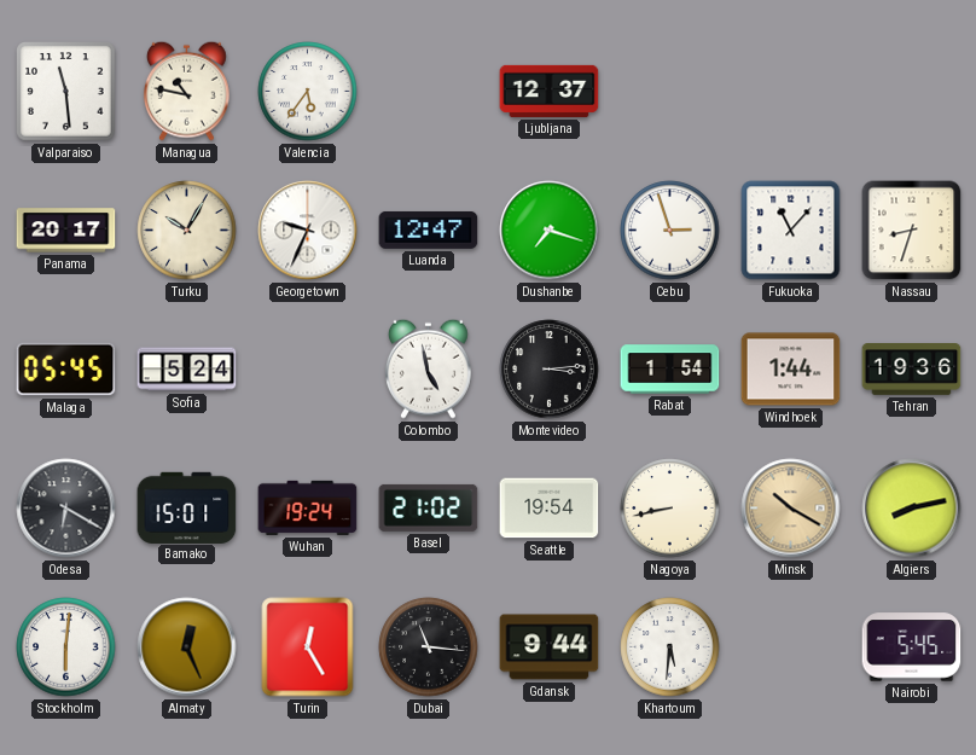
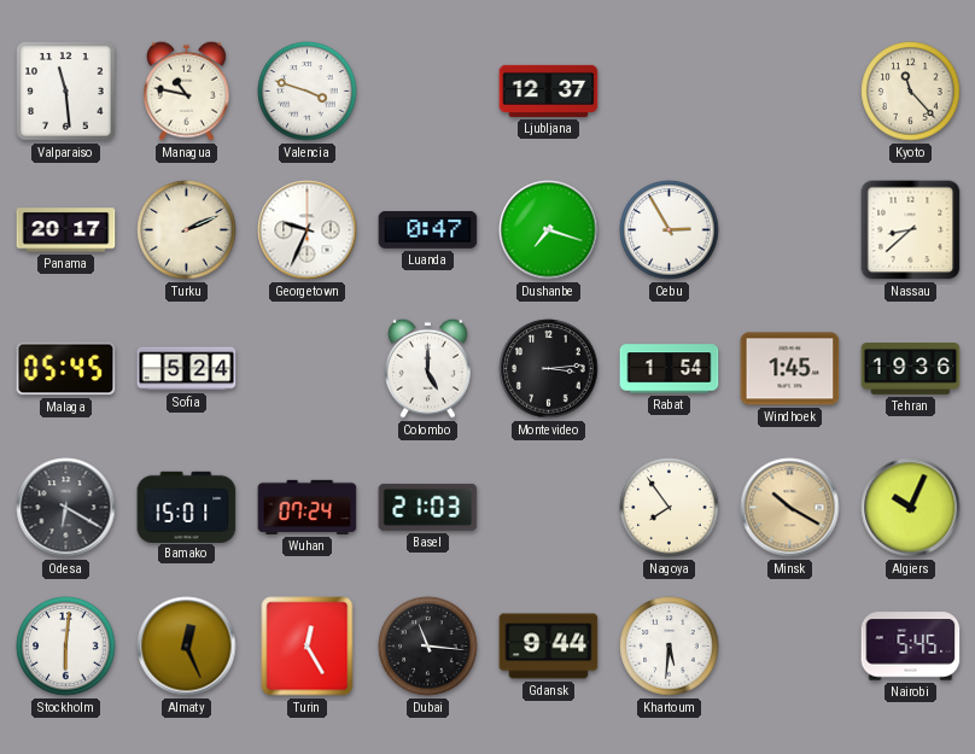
Valencia: 5:36 -> 3:48 (308, 92)
Kyoto: none -> 11:23 (911, 92)
Turku: 10:05 -> 2:11 (187, 230)
Luanda: 12:47 -> 0:47 (428, 229)
Cebu: 2:57 -> 2:55 (670, 230)
Fukuoka: 11:07 -> none (791, 231)
Nassau: 8:33 -> 8:38 (911, 230)
Colombo: 4:58 -> 5:00 (427, 368)
Windhoek: 1:44 -> 1:45 (790, 369)
Wuhan: 19:24 -> 07:24 (308, 507)
Basel: 21:02 -> 21:03 (428, 507)
Seattle: 19:54 -> none (550, 509)
Nagoya: 8:43 -> 7:54 (670, 508)
Algiers: 8:13 -> 10:04 (911, 508)
